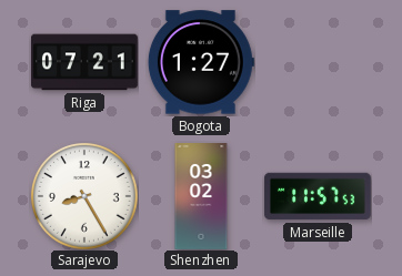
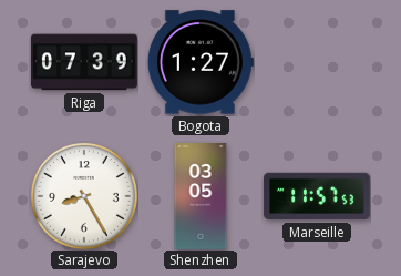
Riga: 07:21 -> 07:39 (84, 62)
Shenzhen: 03:02 -> 03:05 (200, 197)
